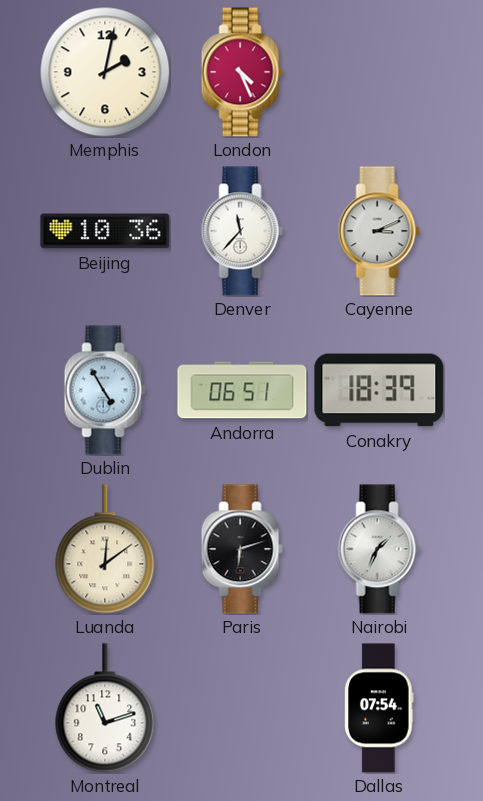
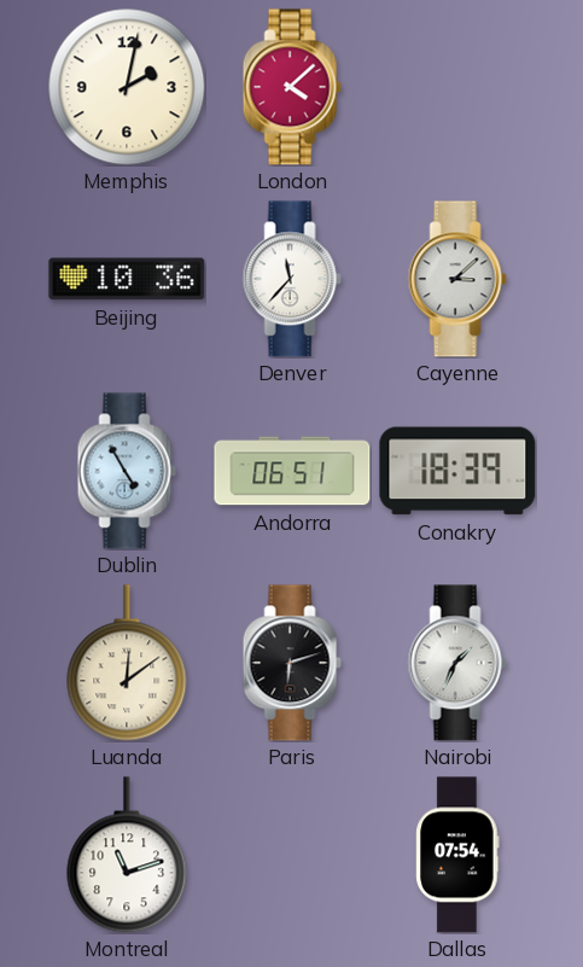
London: 4:26 -> 4:08 (292, 87)
Cayenne: 3:11 -> 3:08 (457, 279)
